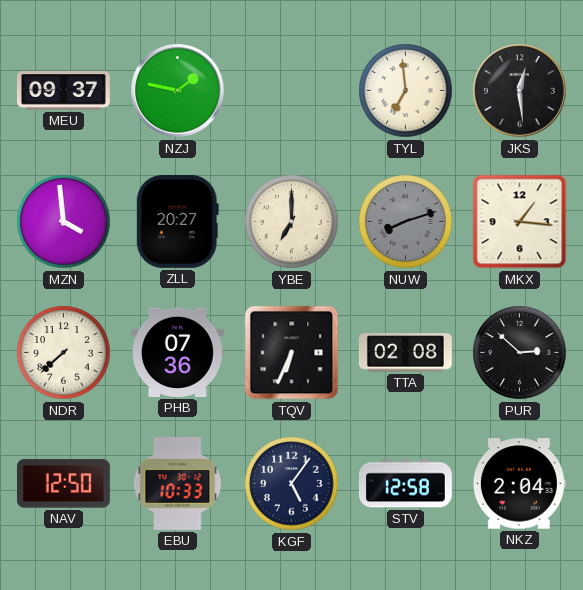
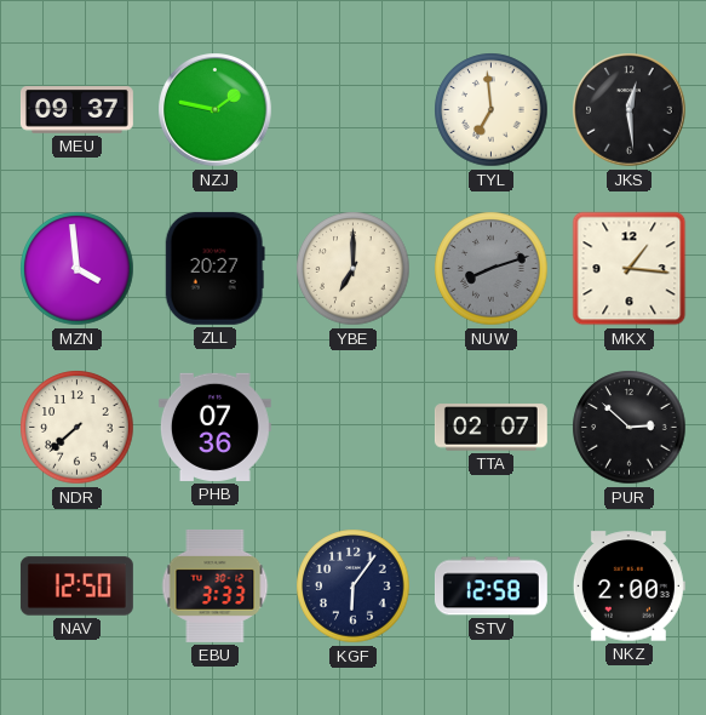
TQV: 6:34 -> none (292, 353)
TTA: 02:08 -> 02:07 (490, 428)
EBU: 10:33 -> 3:33 (216, 585)
KGF: 5:06 -> 6:06 (354, 587)
NKZ: 2:04 -> 2:00 (628, 587)
